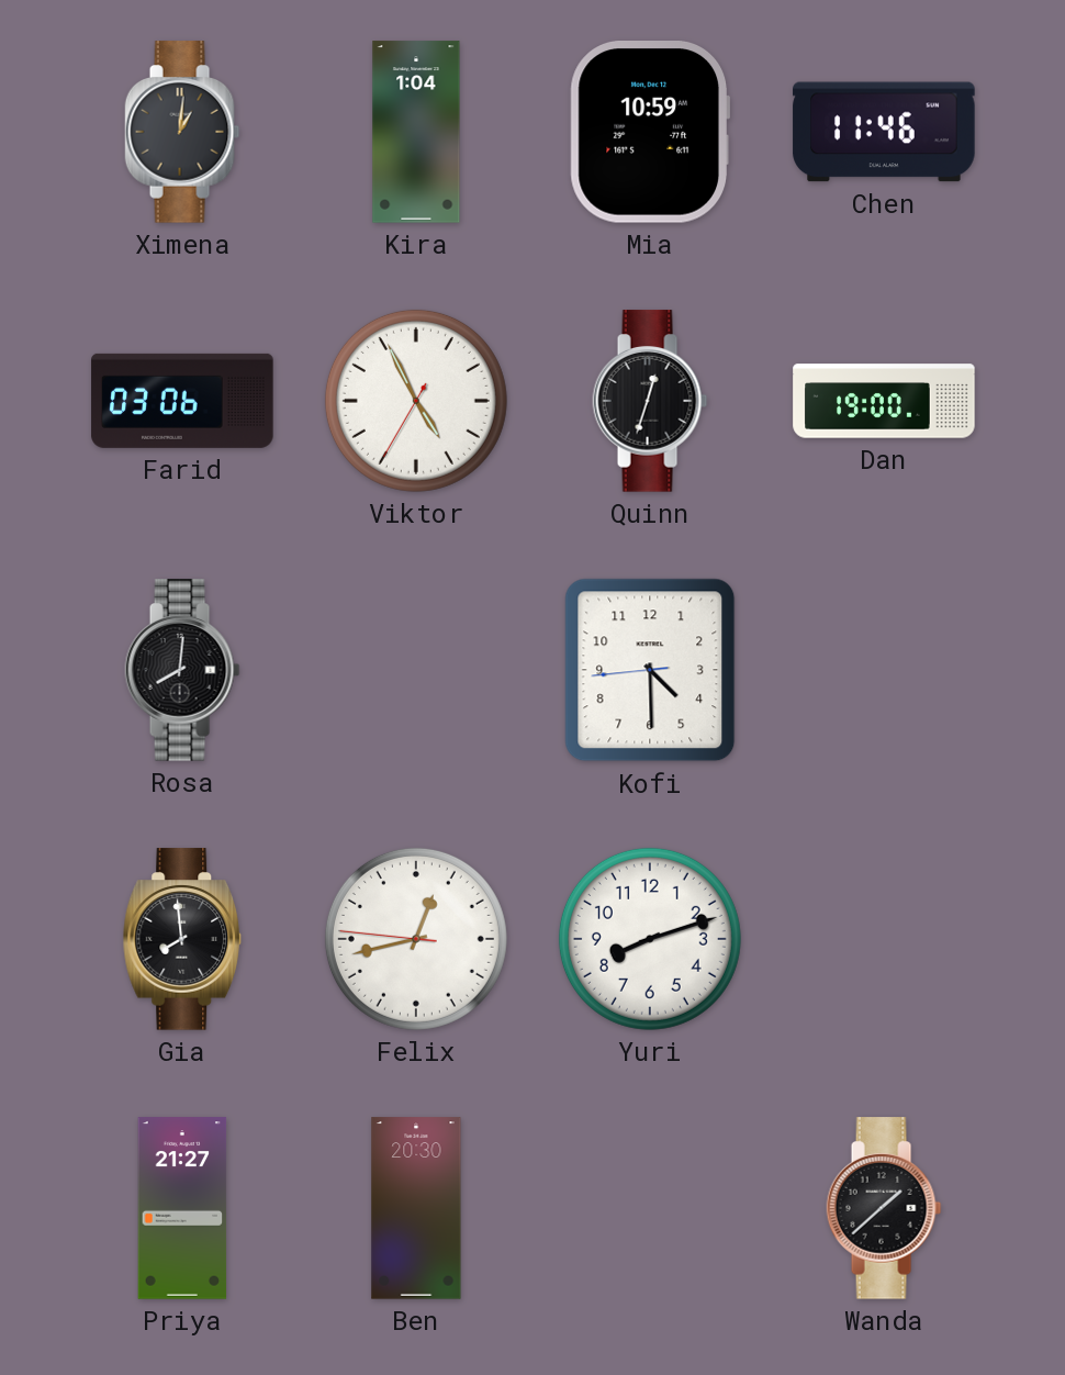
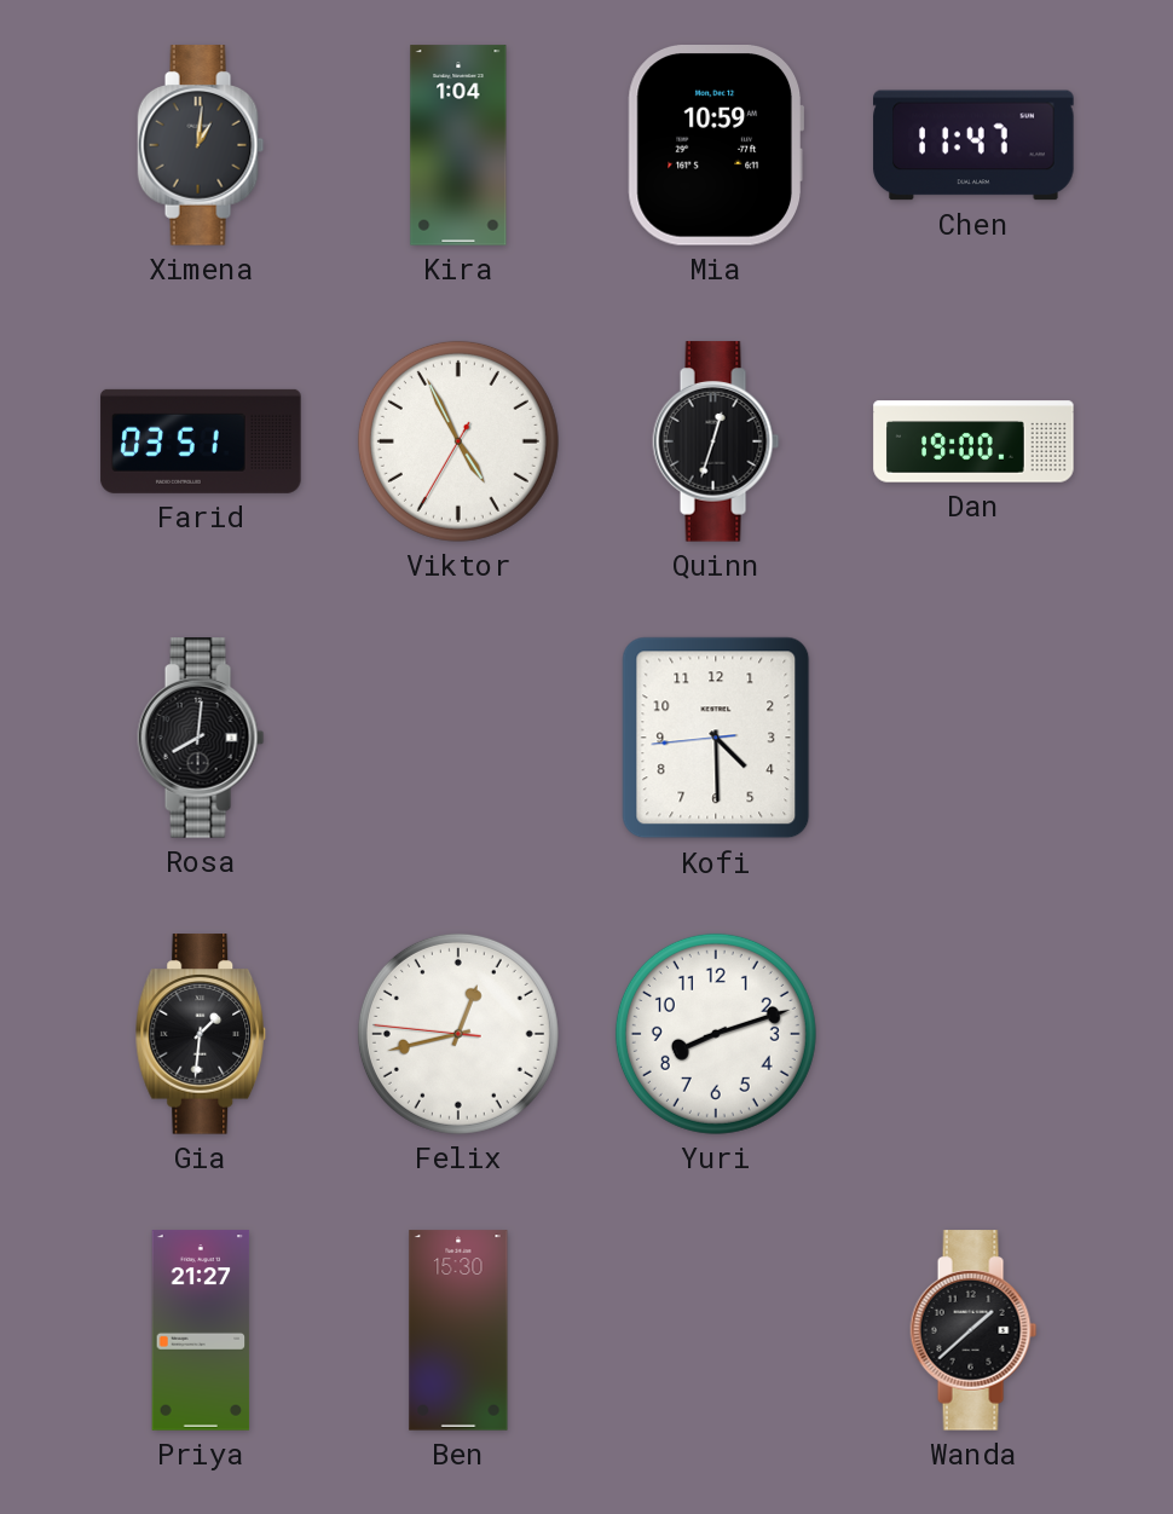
Chen: 11:46 -> 11:47 (973, 145)
Farid: 03:06 -> 03:51 (201, 441)
Gia: 7:59 -> 1:31 (201, 1034)
Ben: 20:30 -> 15:30 (458, 1330)
